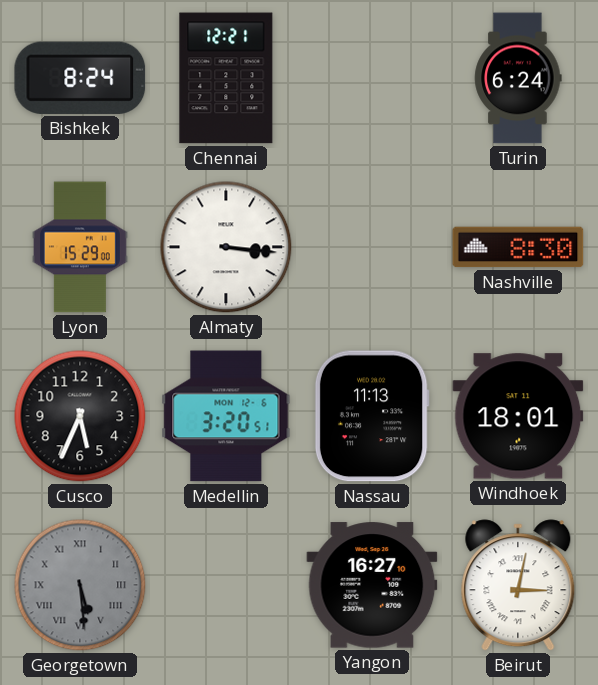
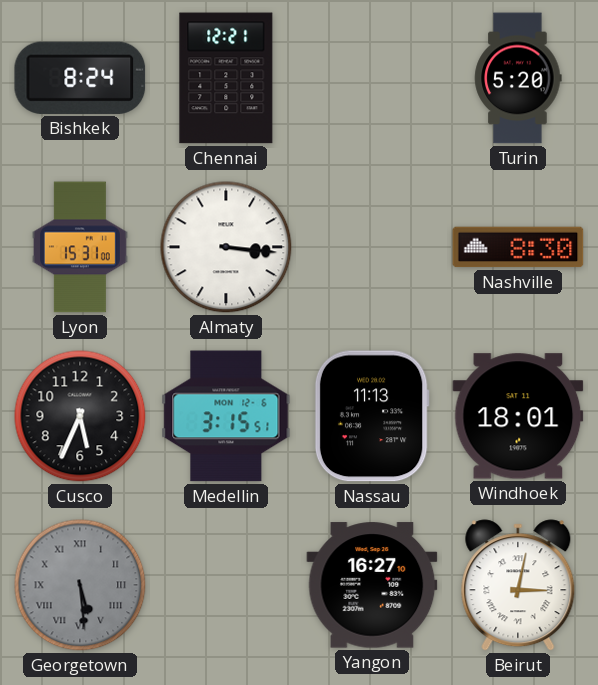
Turin: 6:24 -> 5:20 (518, 78)
Lyon: 15:29 -> 15:31 (80, 247)
Medellin: 3:20 -> 3:15 (226, 416)
